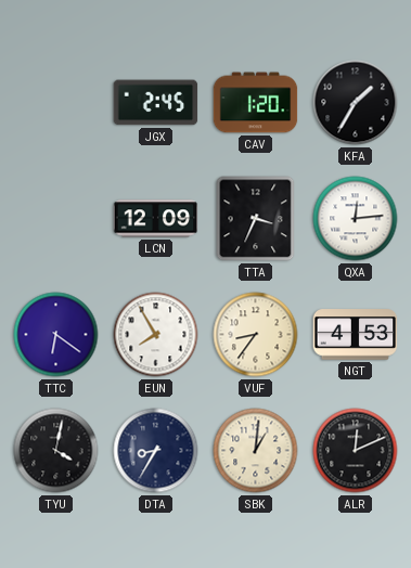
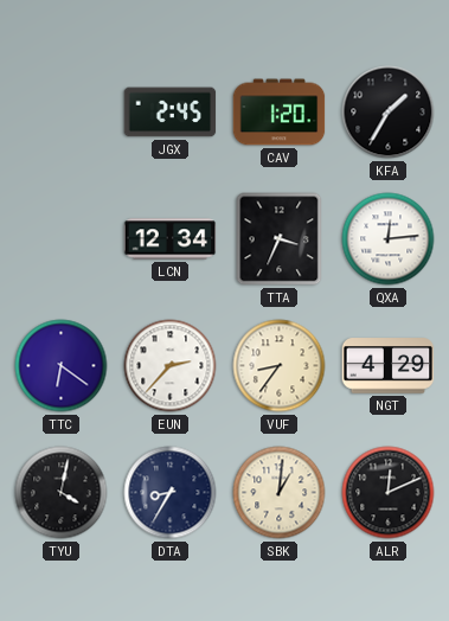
LCN: 12:09 -> 12:34 (171, 239)
EUN: 7:55 -> 2:37 (171, 366)
NGT: 4:53 -> 4:29 (389, 366)
